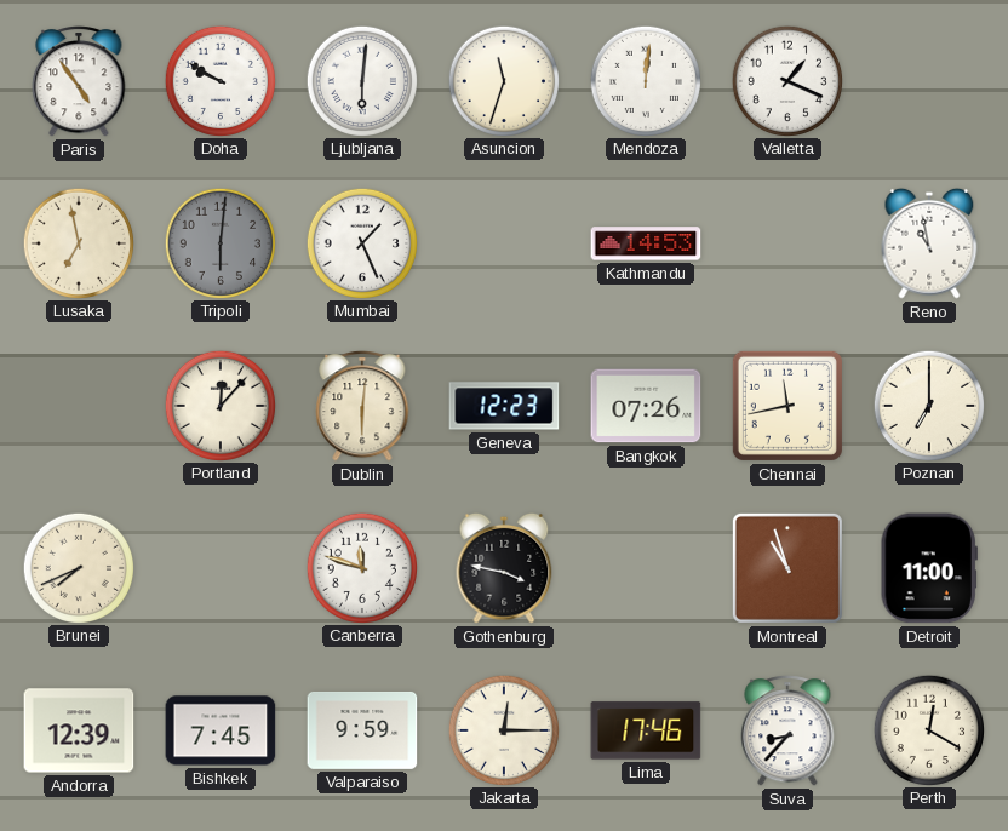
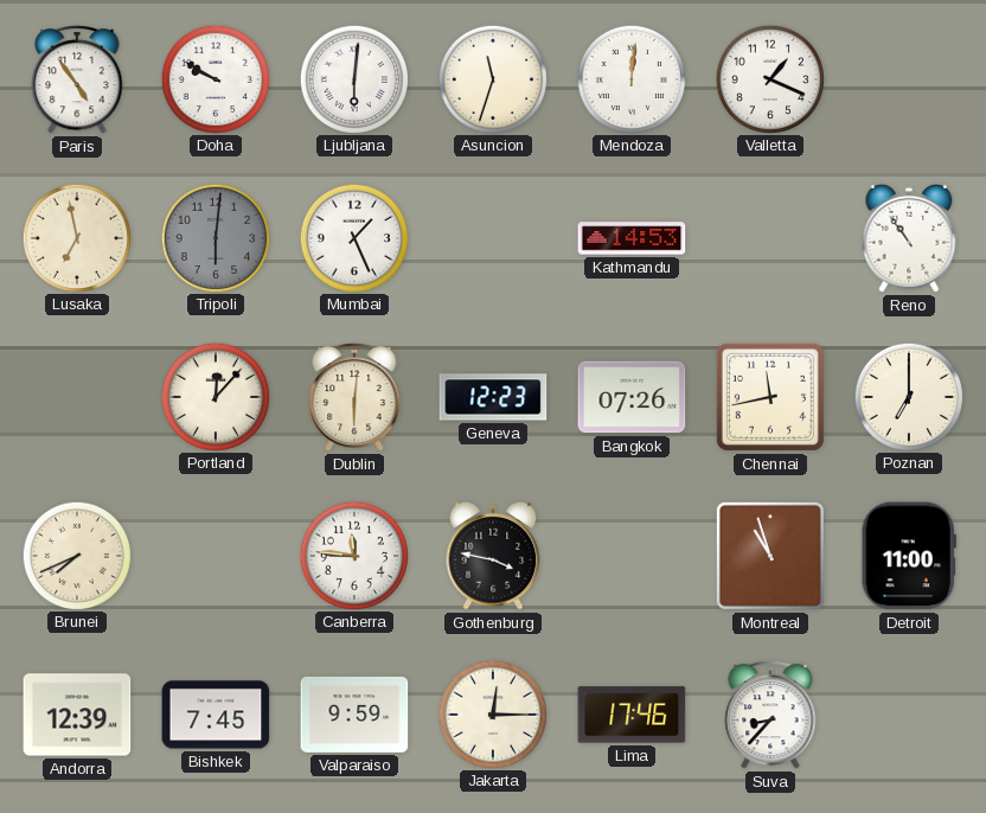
Reno: 10:58 -> 10:54 (909, 238)
Canberra: 11:48 -> 11:46 (353, 555)
Perth: 12:20 -> none (928, 729)
